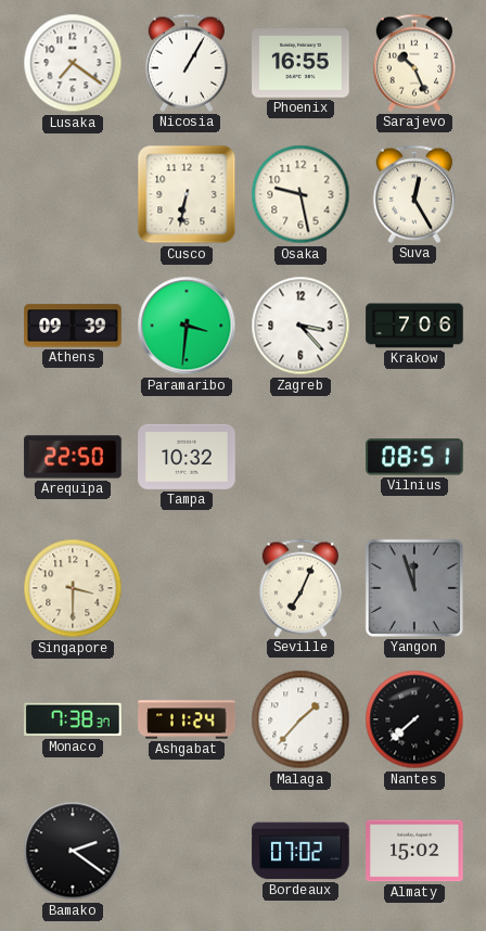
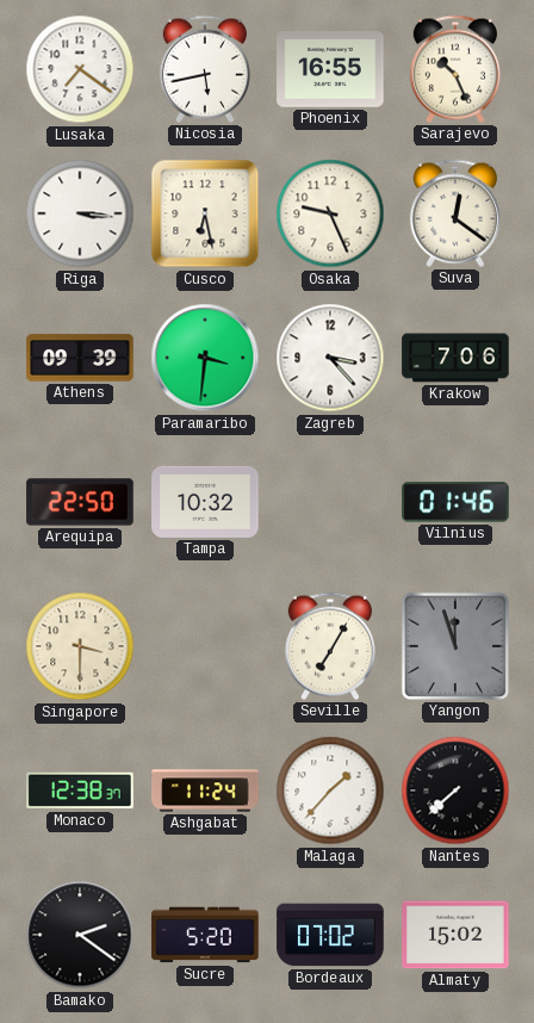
Nicosia: 1:05 -> 5:43 (205, 69)
Riga: none -> 3:16 (80, 213)
Cusco: 6:32 -> 6:28 (205, 213)
Osaka: 9:28 -> 9:26 (330, 213)
Suva: 12:25 -> 12:21 (455, 213)
Vilnius: 08:51 -> 01:46 (455, 502)
Seville: 7:04 -> 7:05 (330, 646)
Monaco: 7:38 -> 12:38 (80, 790)
Sucre: none -> 5:20 (205, 935)
